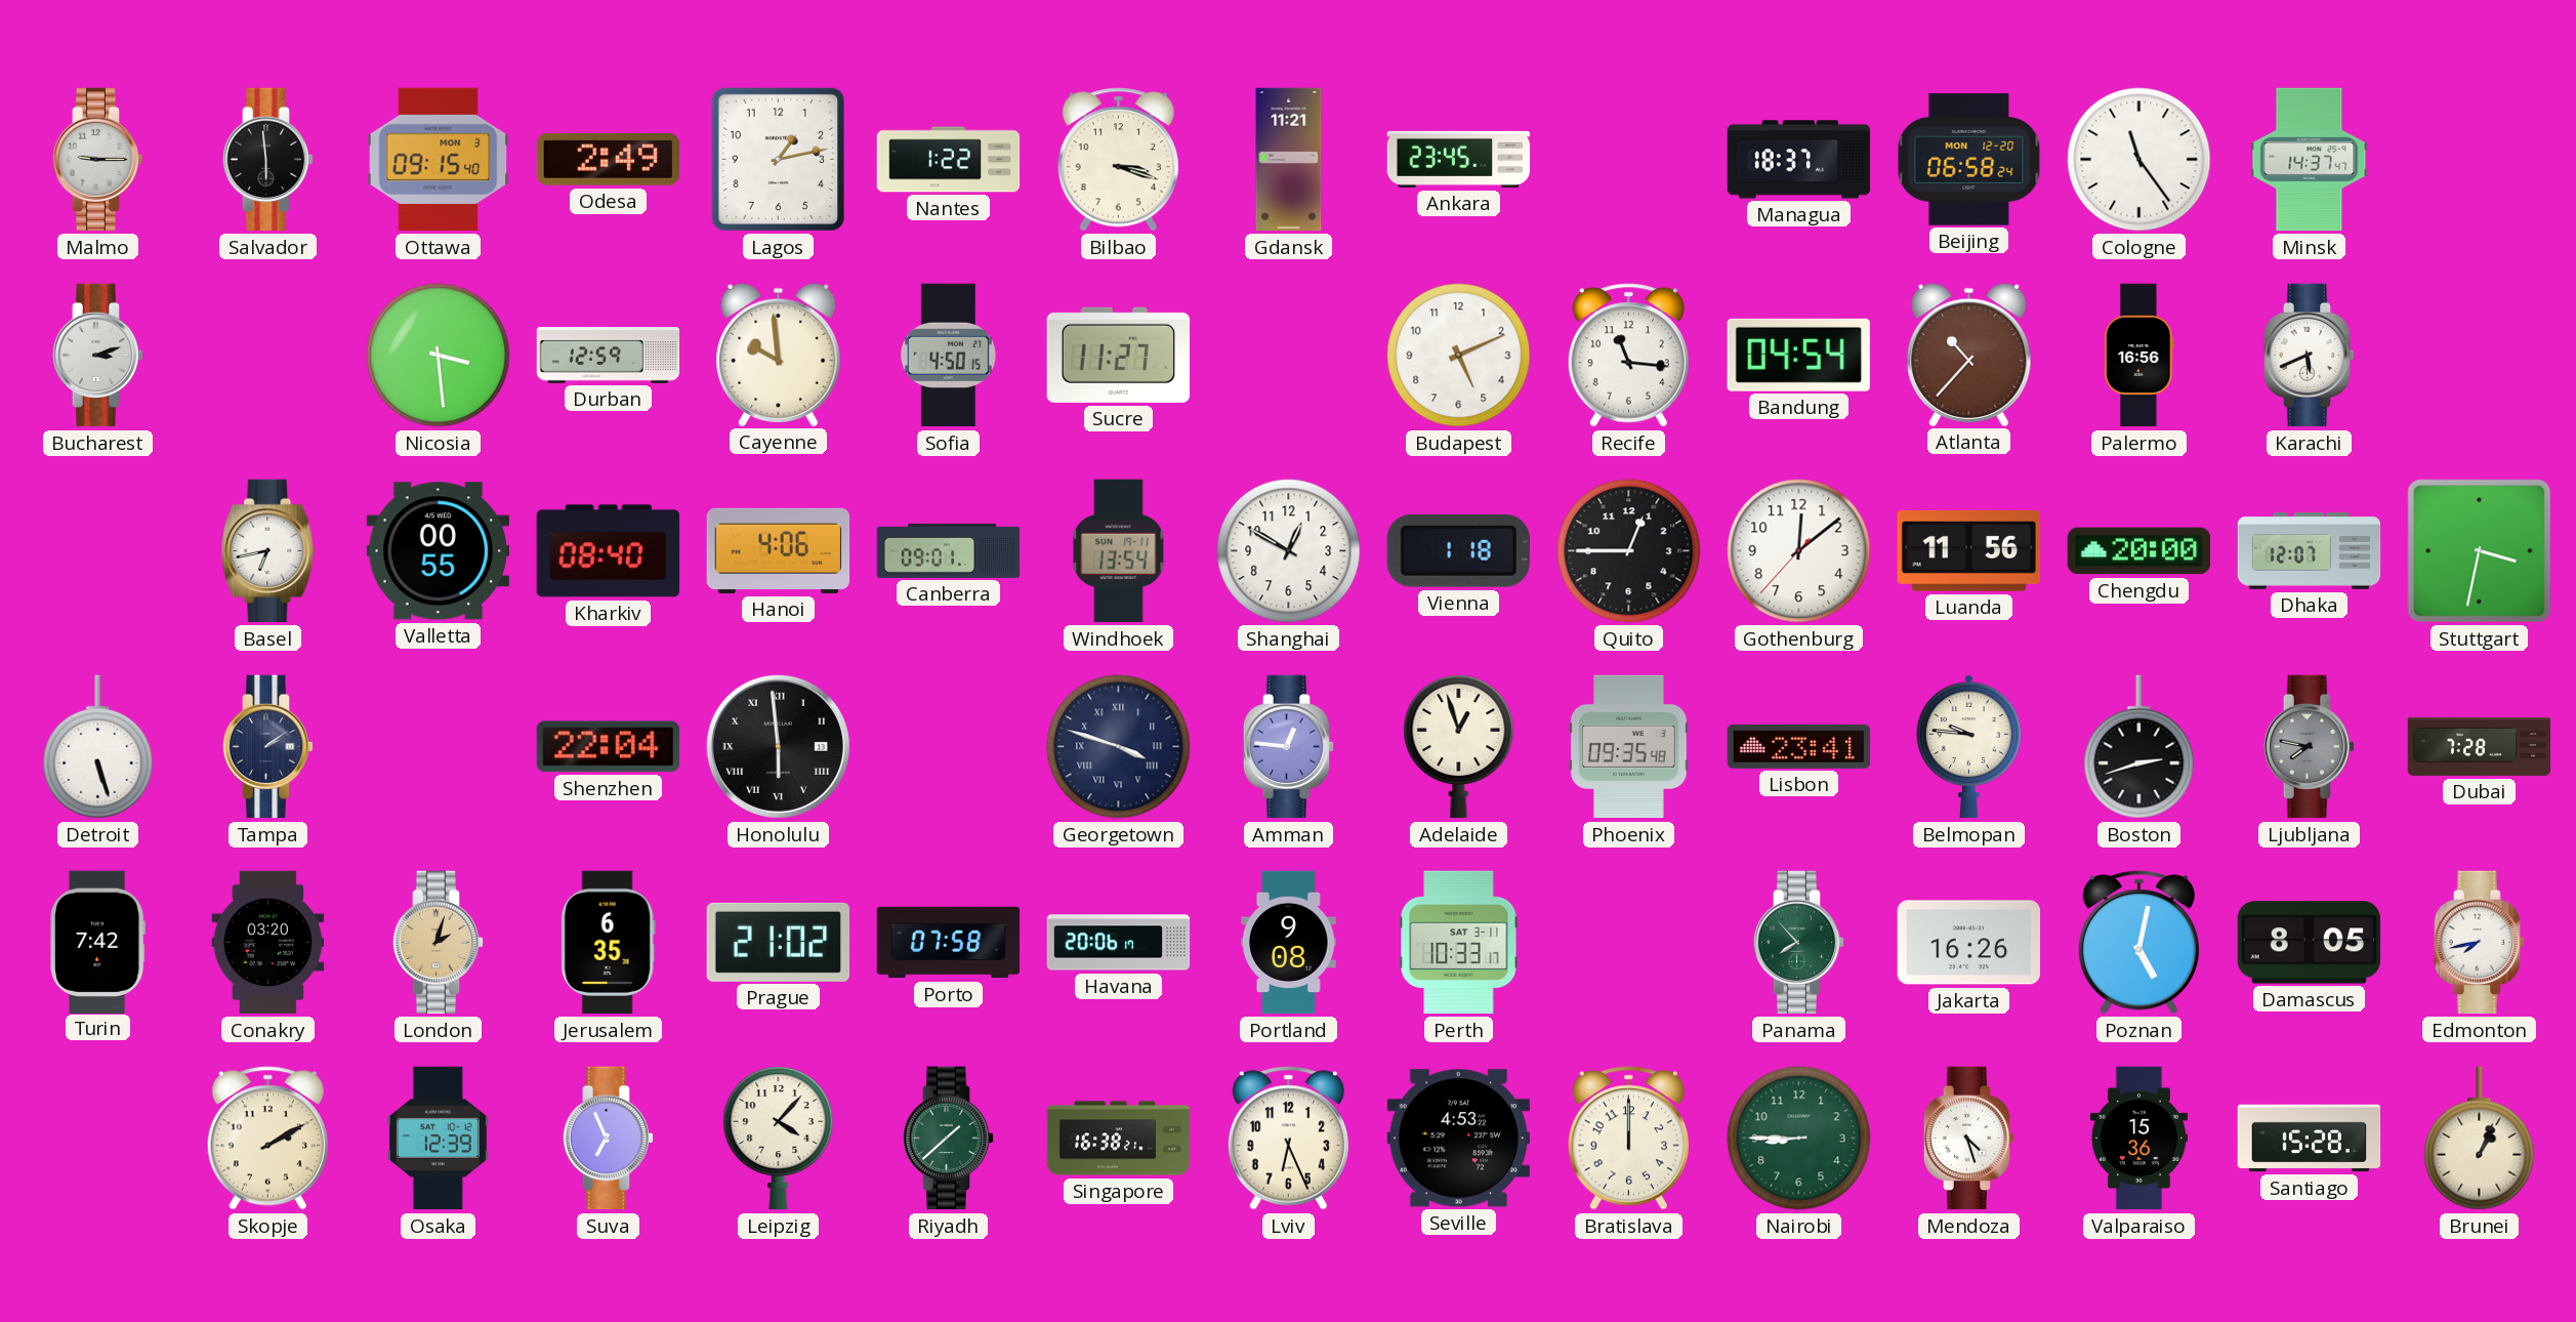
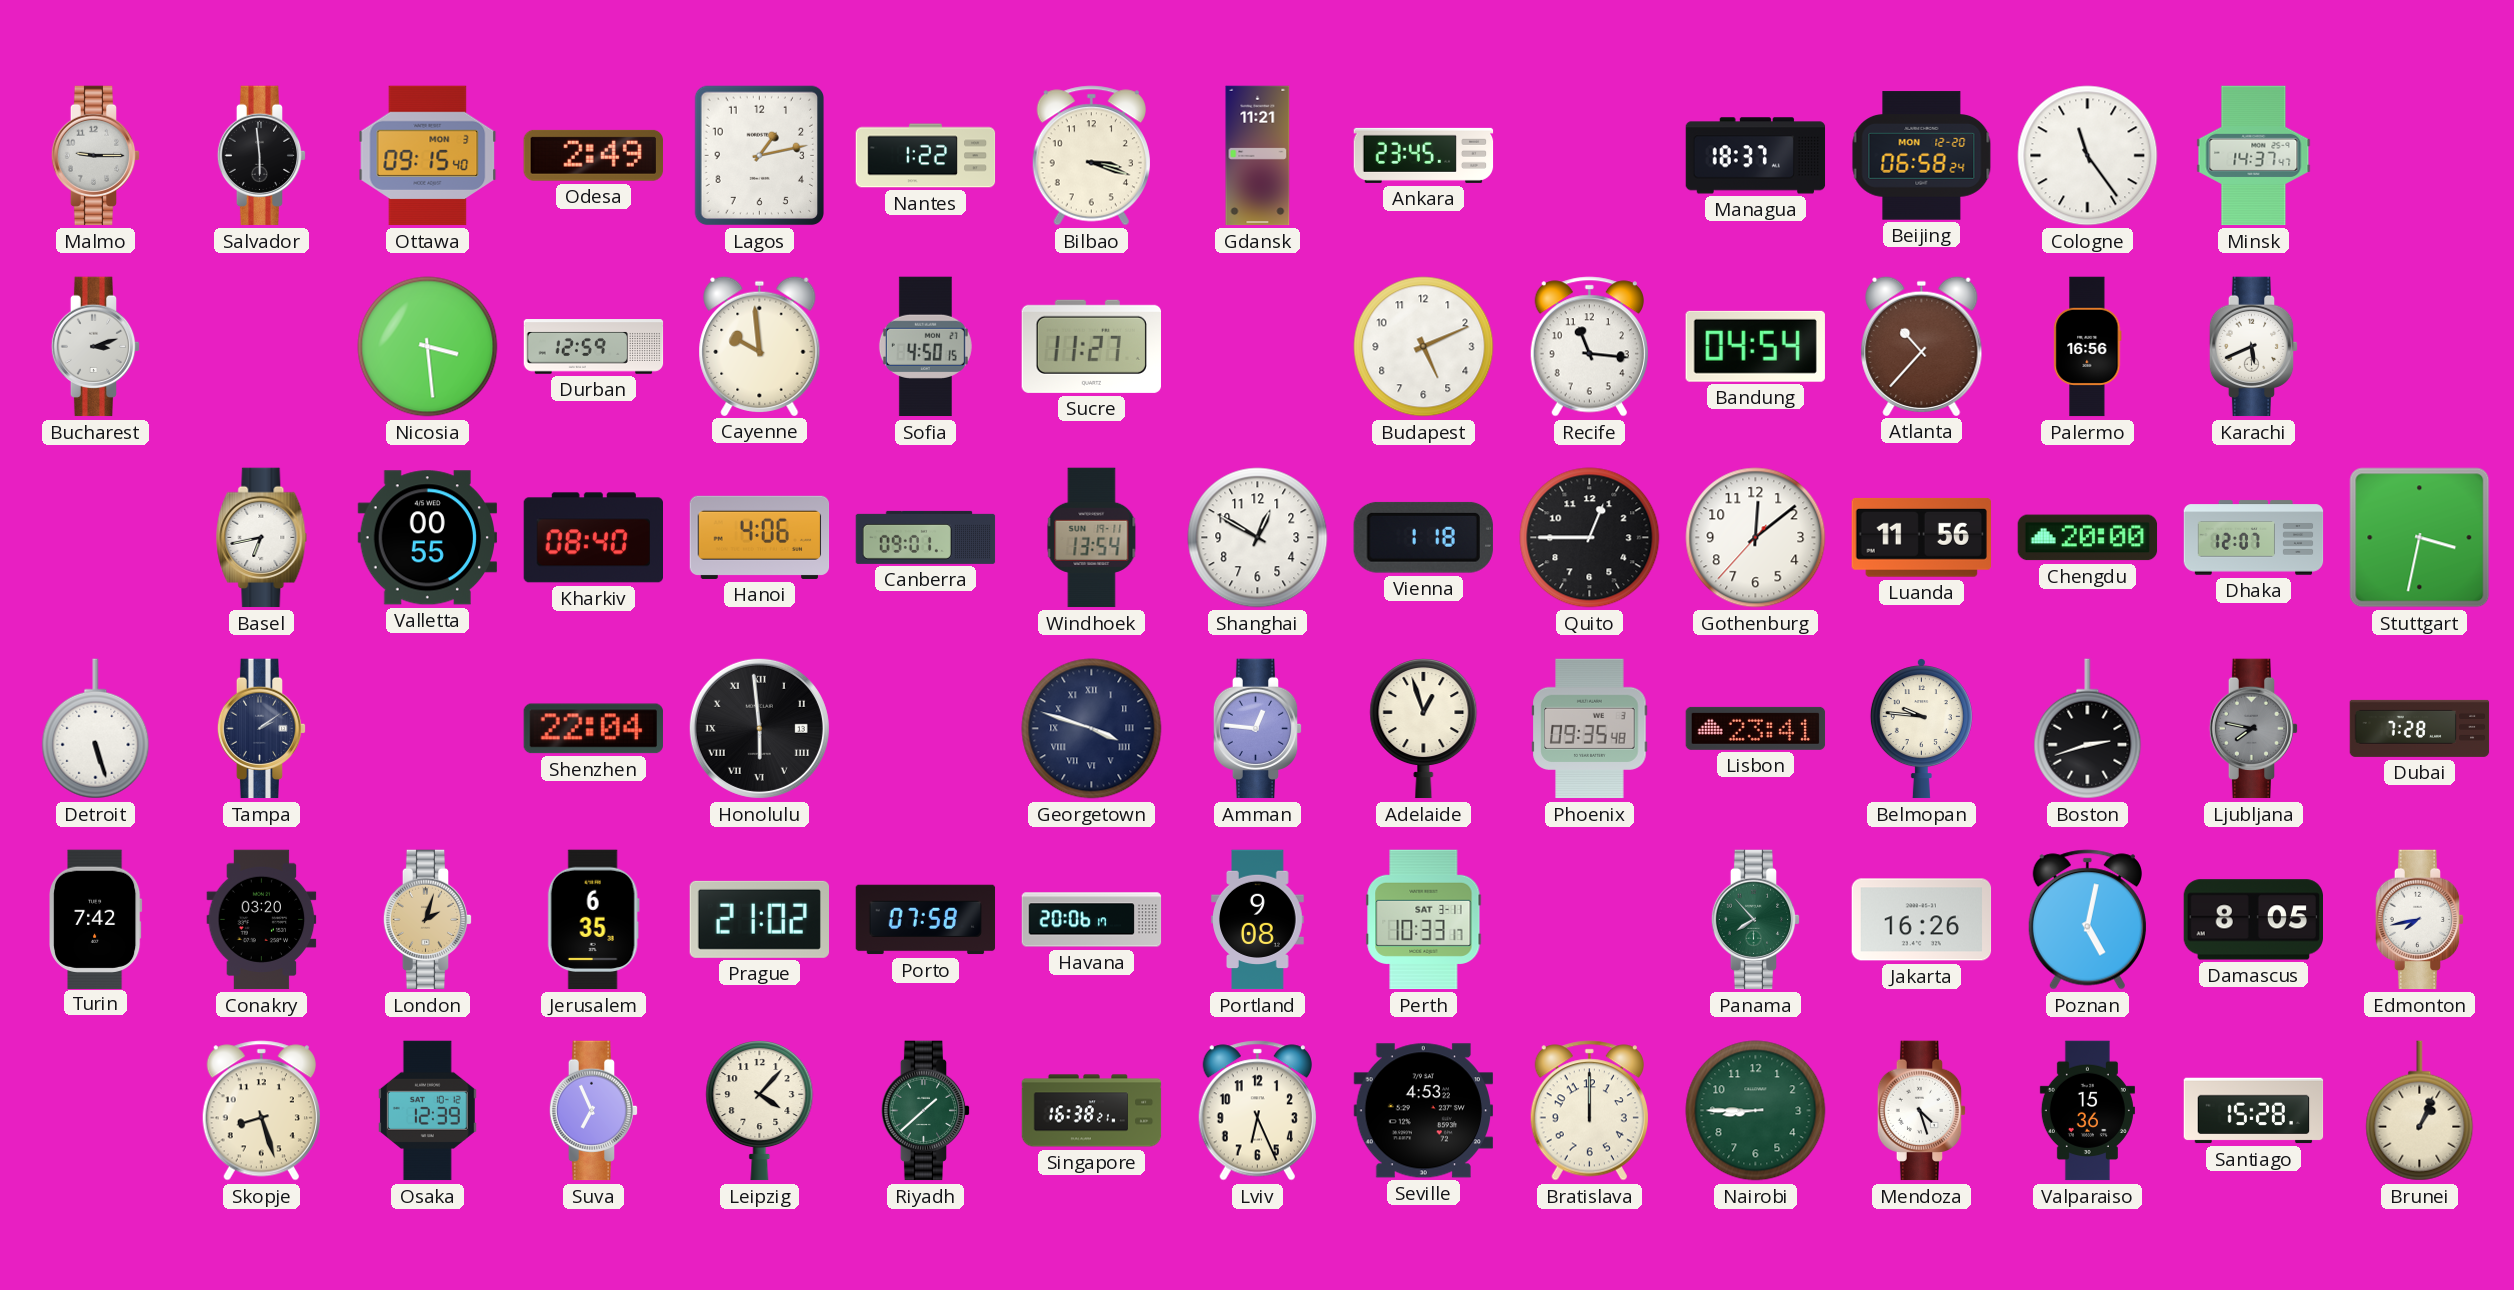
Skopje: 2:10 -> 8:27 (261, 1111)
